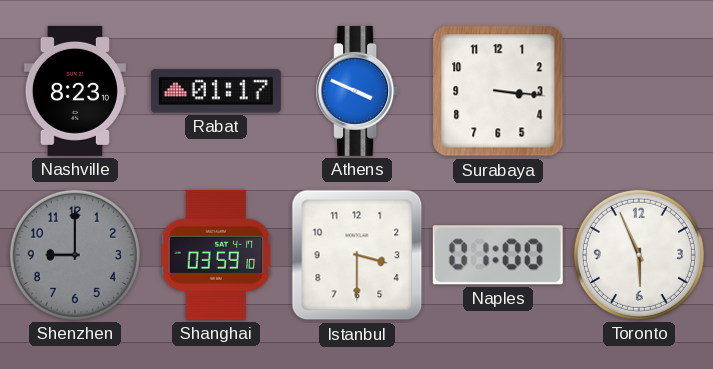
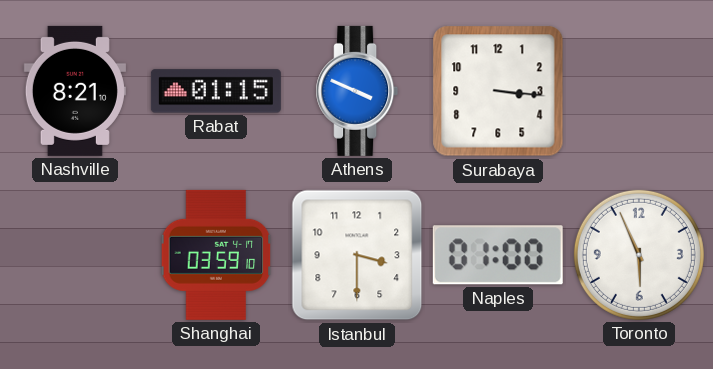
Nashville: 8:23 -> 8:21 (75, 91)
Rabat: 01:17 -> 01:15 (216, 91)
Shenzhen: 9:00 -> none (75, 255)
